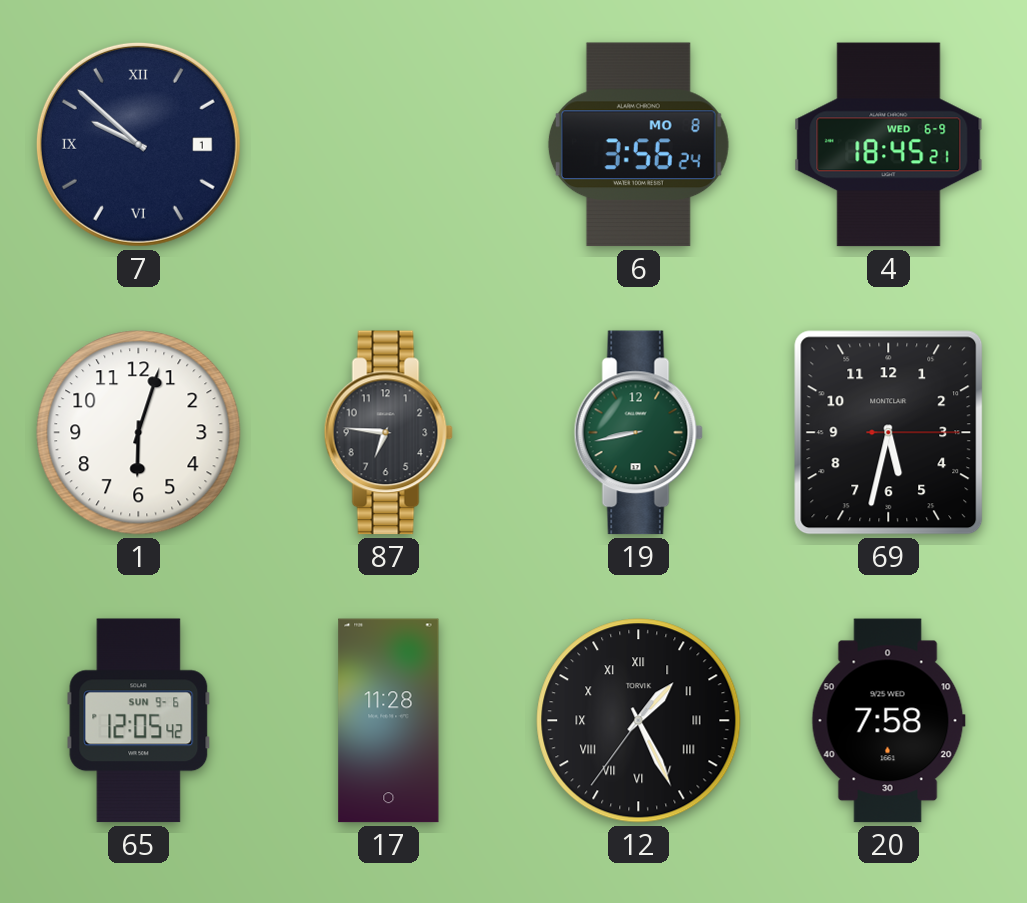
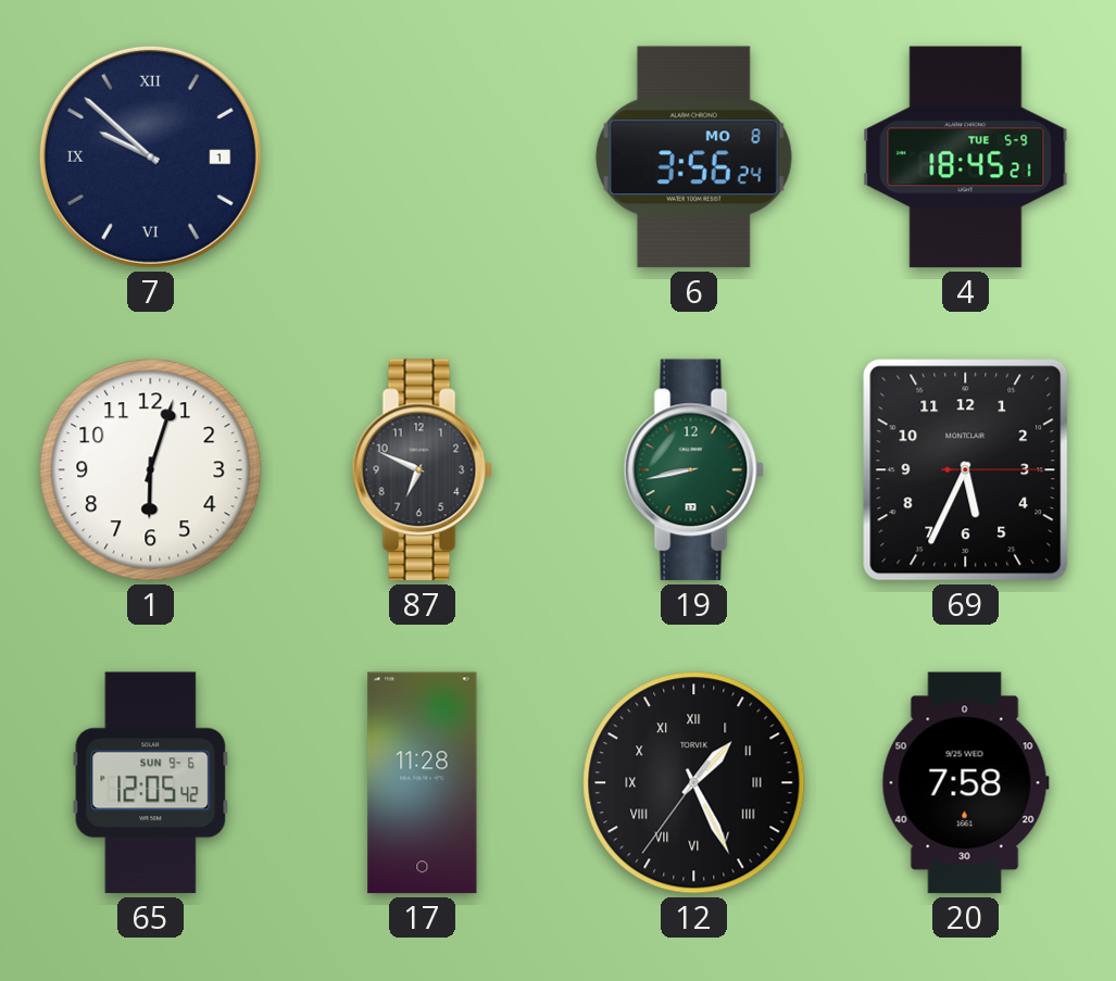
4 date: WED 6-9 -> TUE 5-9 (966, 158)
87: 6:46 -> 6:49 (422, 470)
69: 5:32 -> 5:34 (966, 470)
